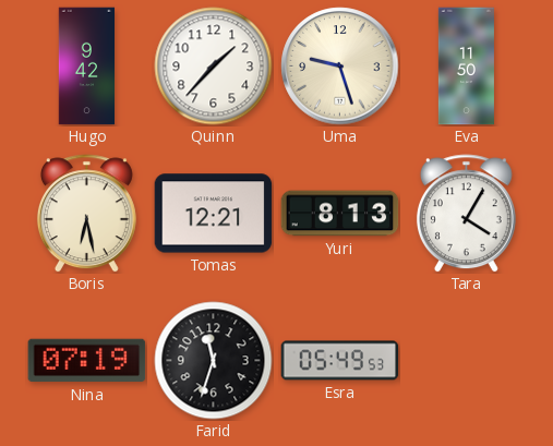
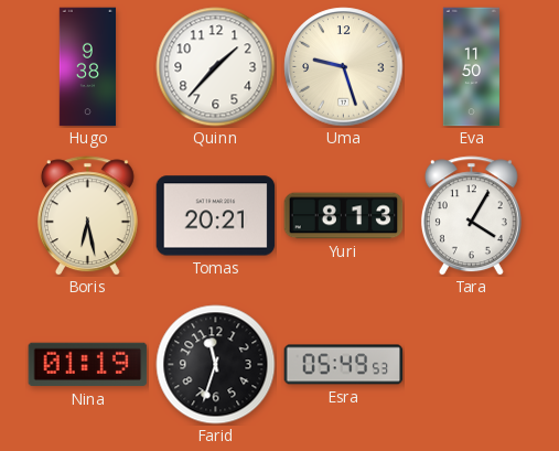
Hugo: 9:42 -> 9:38 (88, 67)
Tomas: 12:21 -> 20:21 (216, 216)
Nina: 07:19 -> 01:19 (88, 365)
